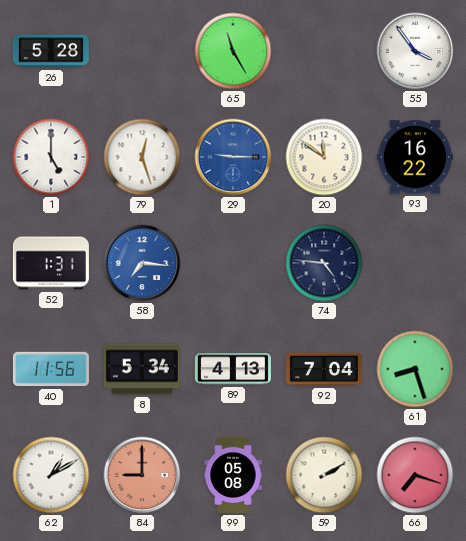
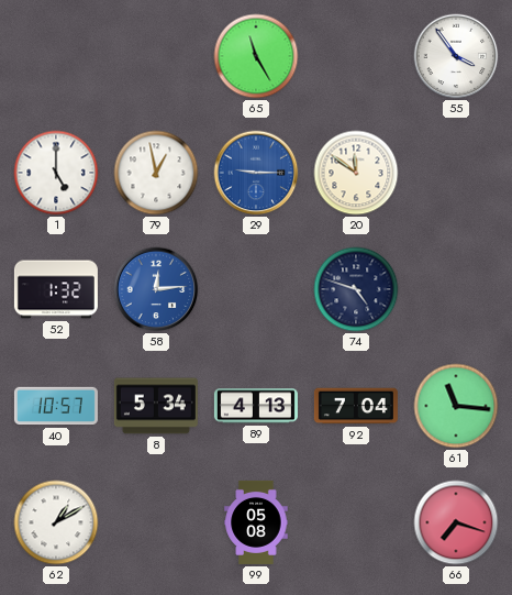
26: 5:28 -> none (51, 51)
79: 12:27 -> 12:58 (156, 173)
93: 16:22 -> none (415, 157)
52: 1:31 -> 1:32 (56, 289)
58: 7:16 -> 12:14 (156, 289)
74: 4:46 -> 4:48 (356, 289)
40: 11:56 -> 10:57 (56, 406)
61: 8:27 -> 11:16 (456, 406)
84: 9:00 -> none (142, 475)
59: 2:10 -> none (324, 475)
